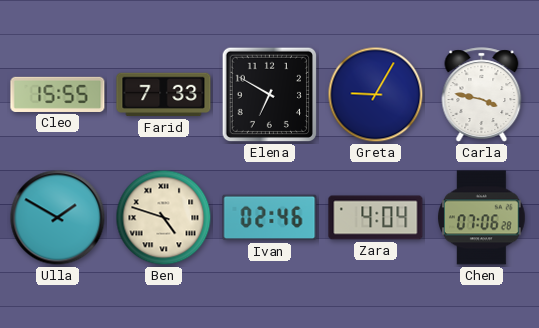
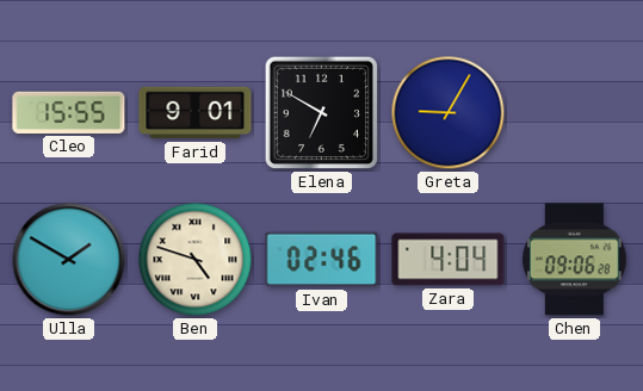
Farid: 7:33 -> 9:01 (196, 113)
Carla: 3:47 -> none (482, 95)
Chen: 07:06 -> 09:06 (575, 260)
